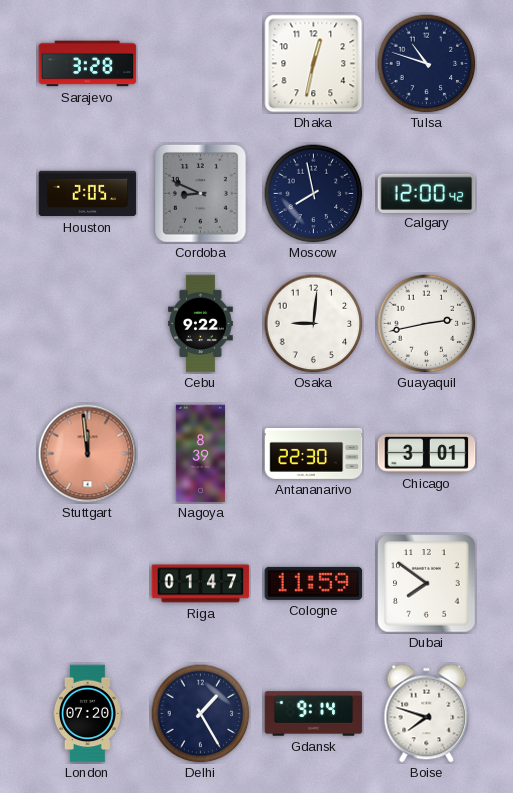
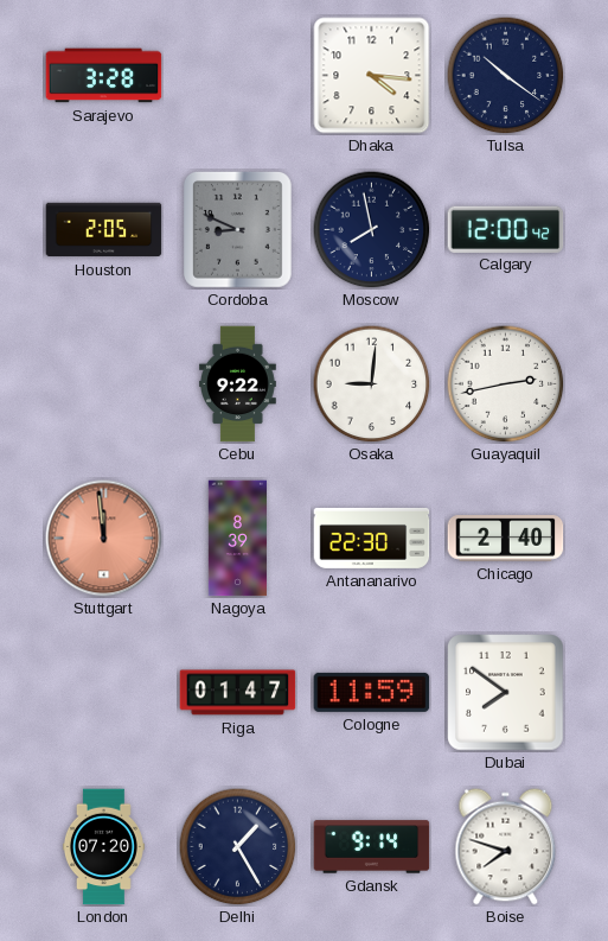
Dhaka: 12:32 -> 4:16 (372, 76)
Tulsa: 10:48 -> 10:21 (506, 76)
Chicago: 3:01 -> 2:40 (506, 539)
